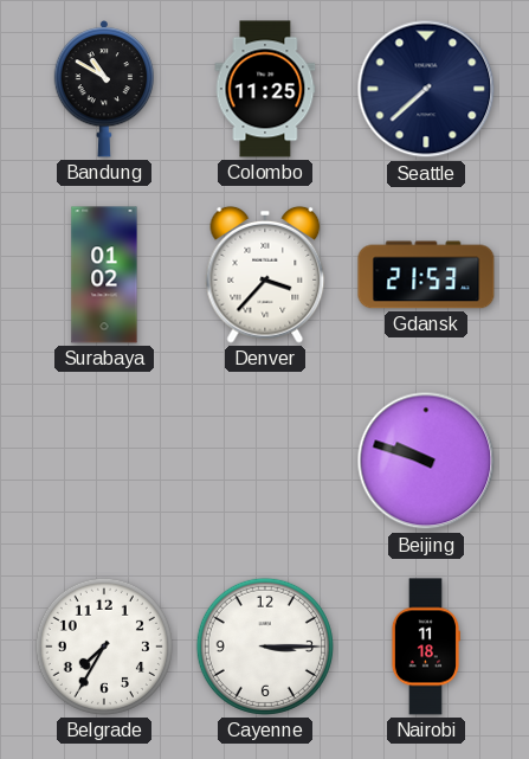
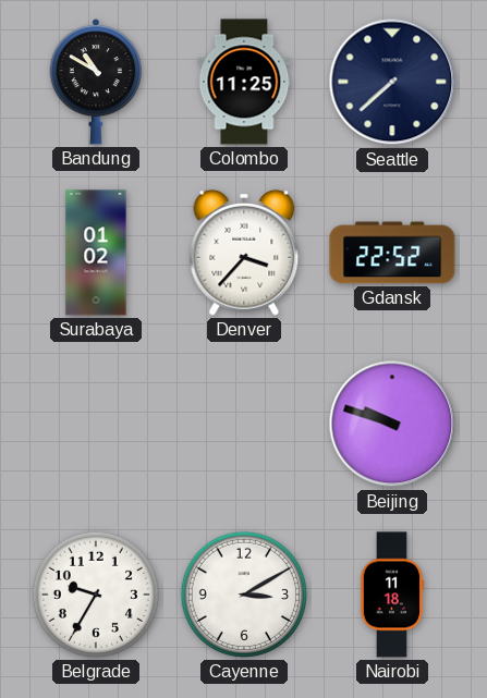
Gdansk: 21:53 -> 22:52 (392, 253)
Belgrade: 7:35 -> 9:35 (96, 595)
Cayenne: 3:15 -> 3:10 (244, 595)
